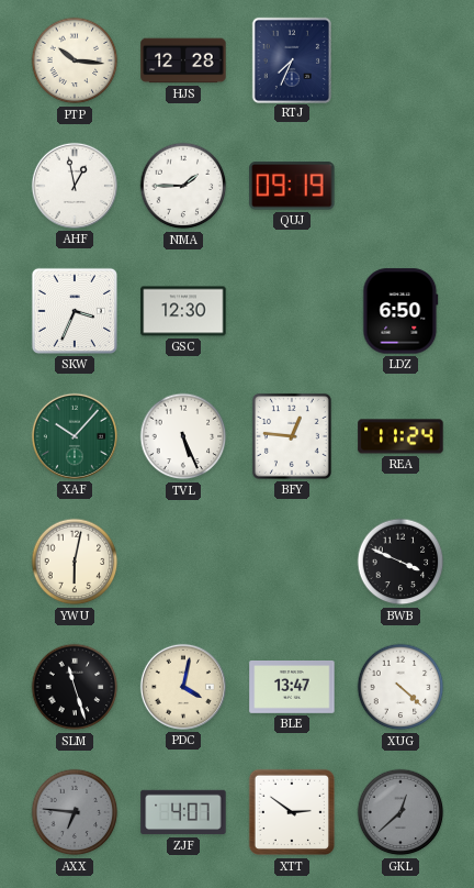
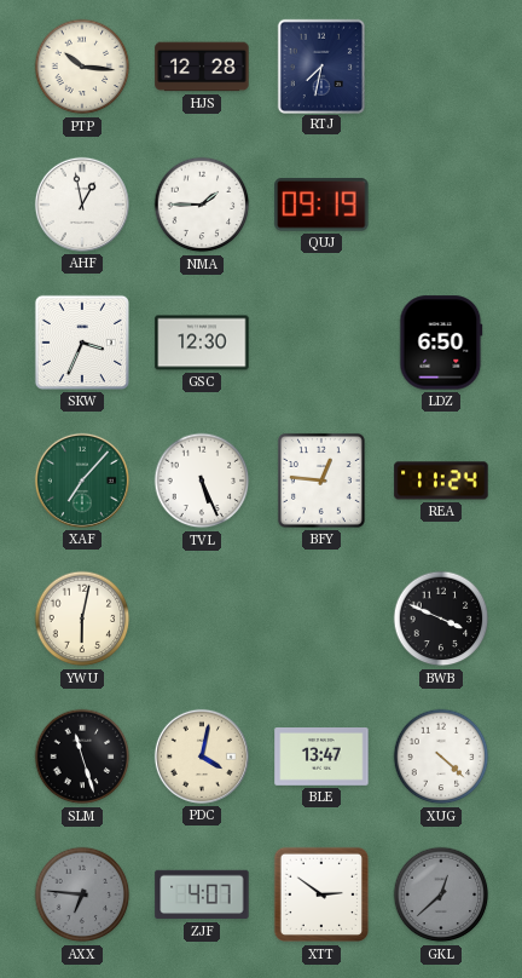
RTJ: 7:34 -> 7:32 (320, 65)
XAF: 10:07 -> 7:07 (82, 481)
